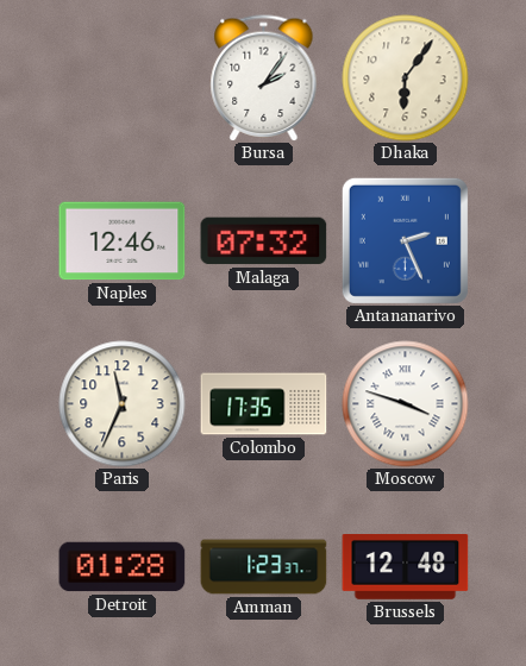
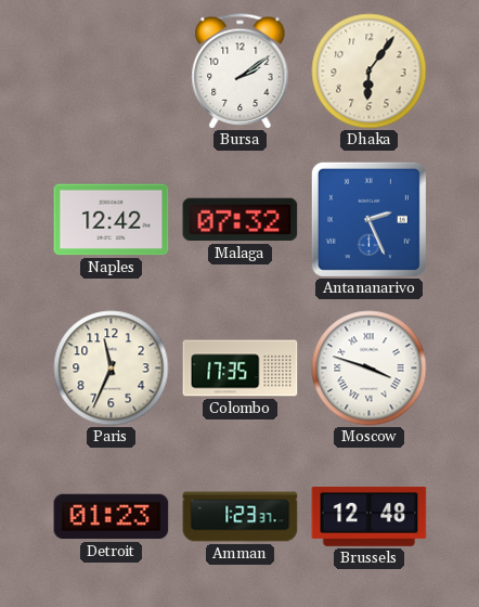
Bursa: 2:06 -> 2:09 (241, 72)
Naples: 12:46 -> 12:42 (112, 220)
Detroit: 01:28 -> 01:23 (112, 517)
